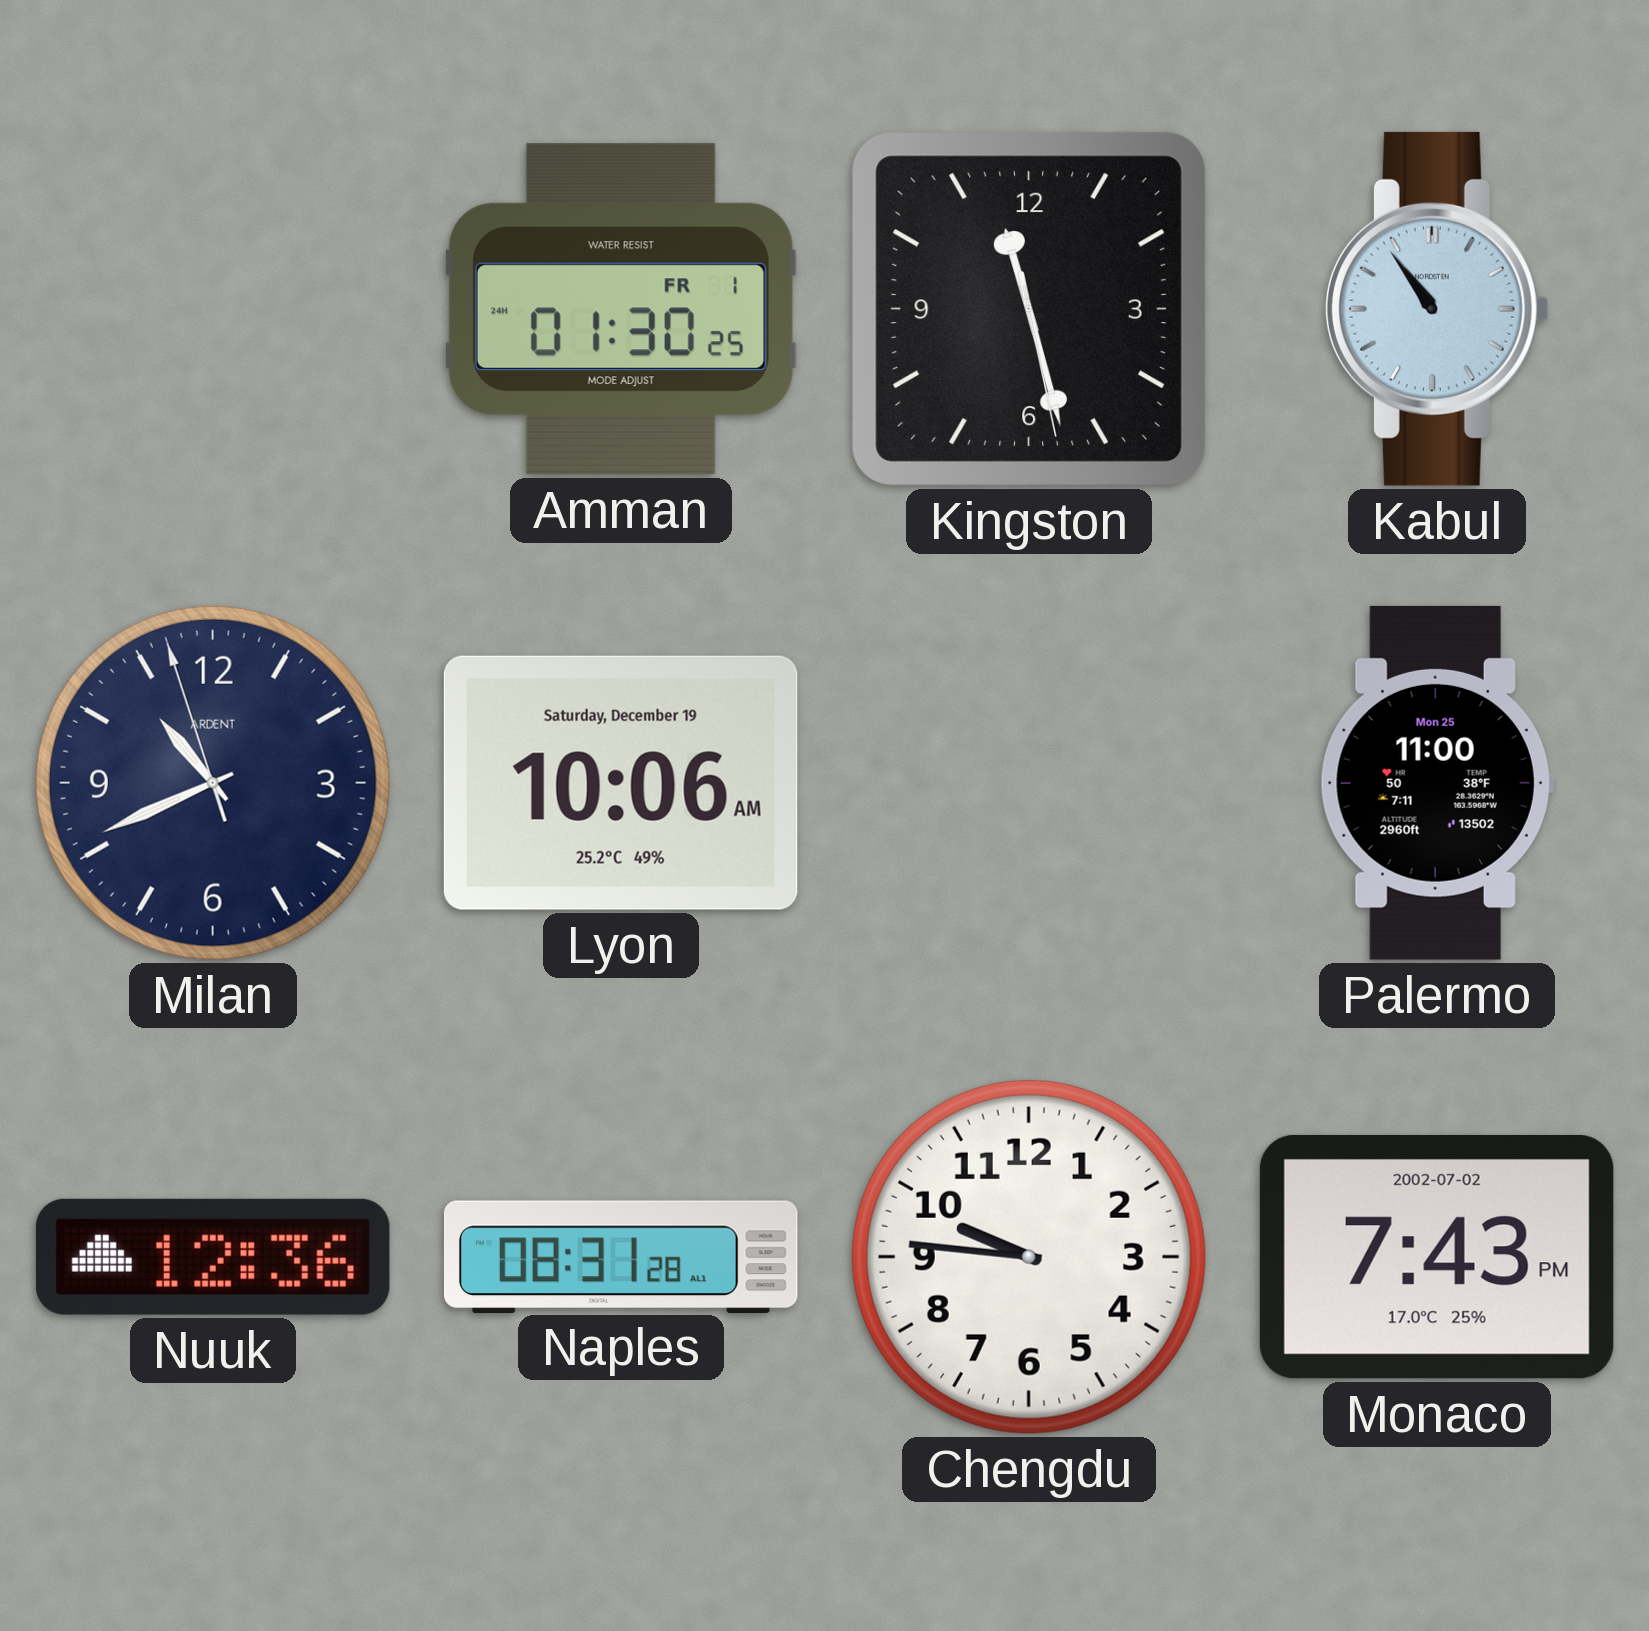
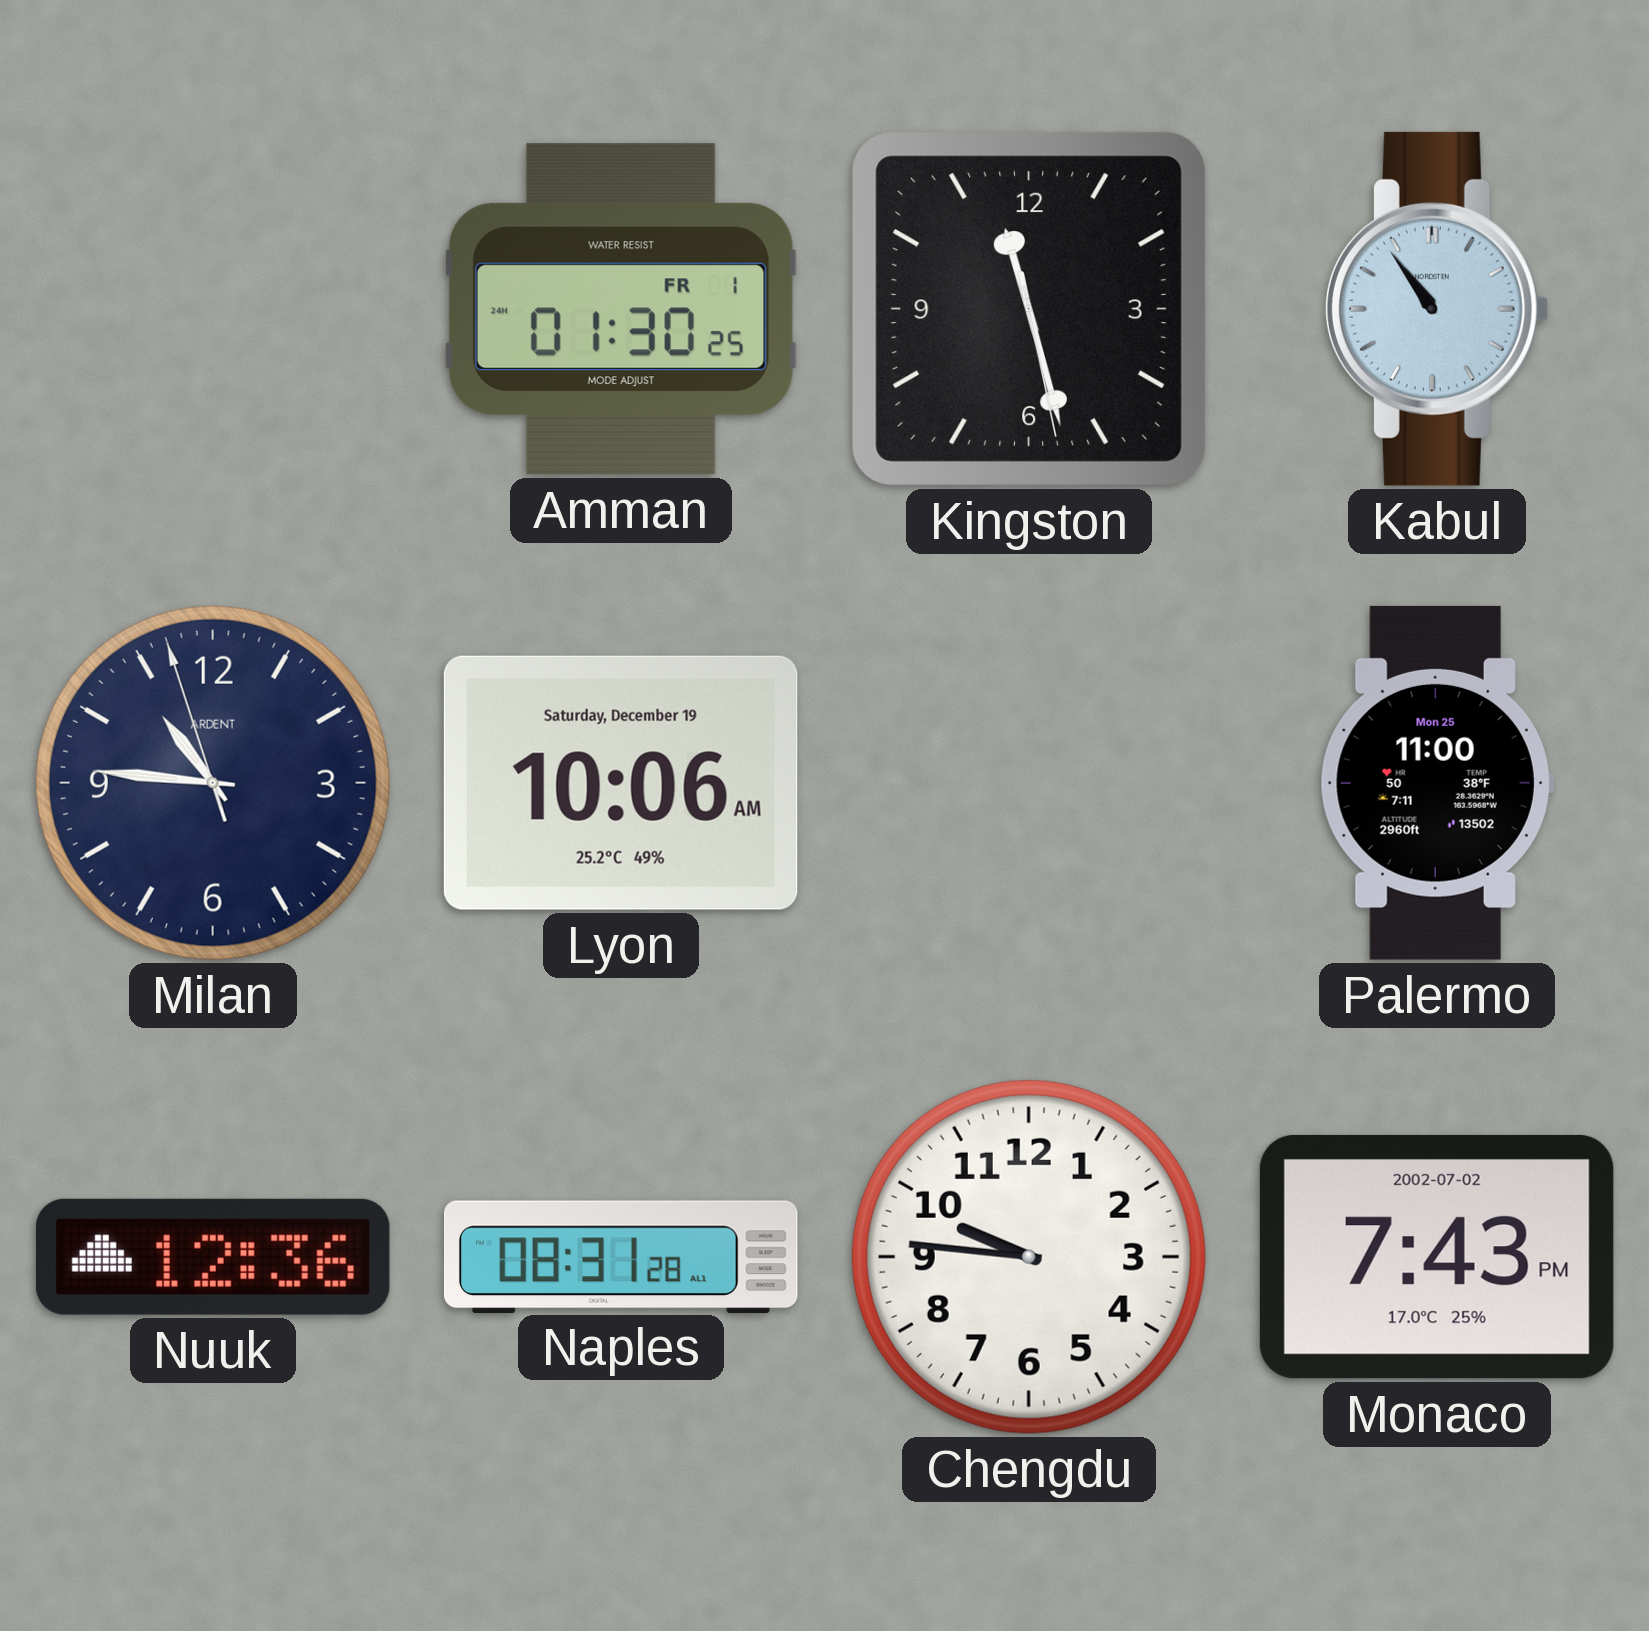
Milan: 10:40 -> 10:45 (213, 783)
